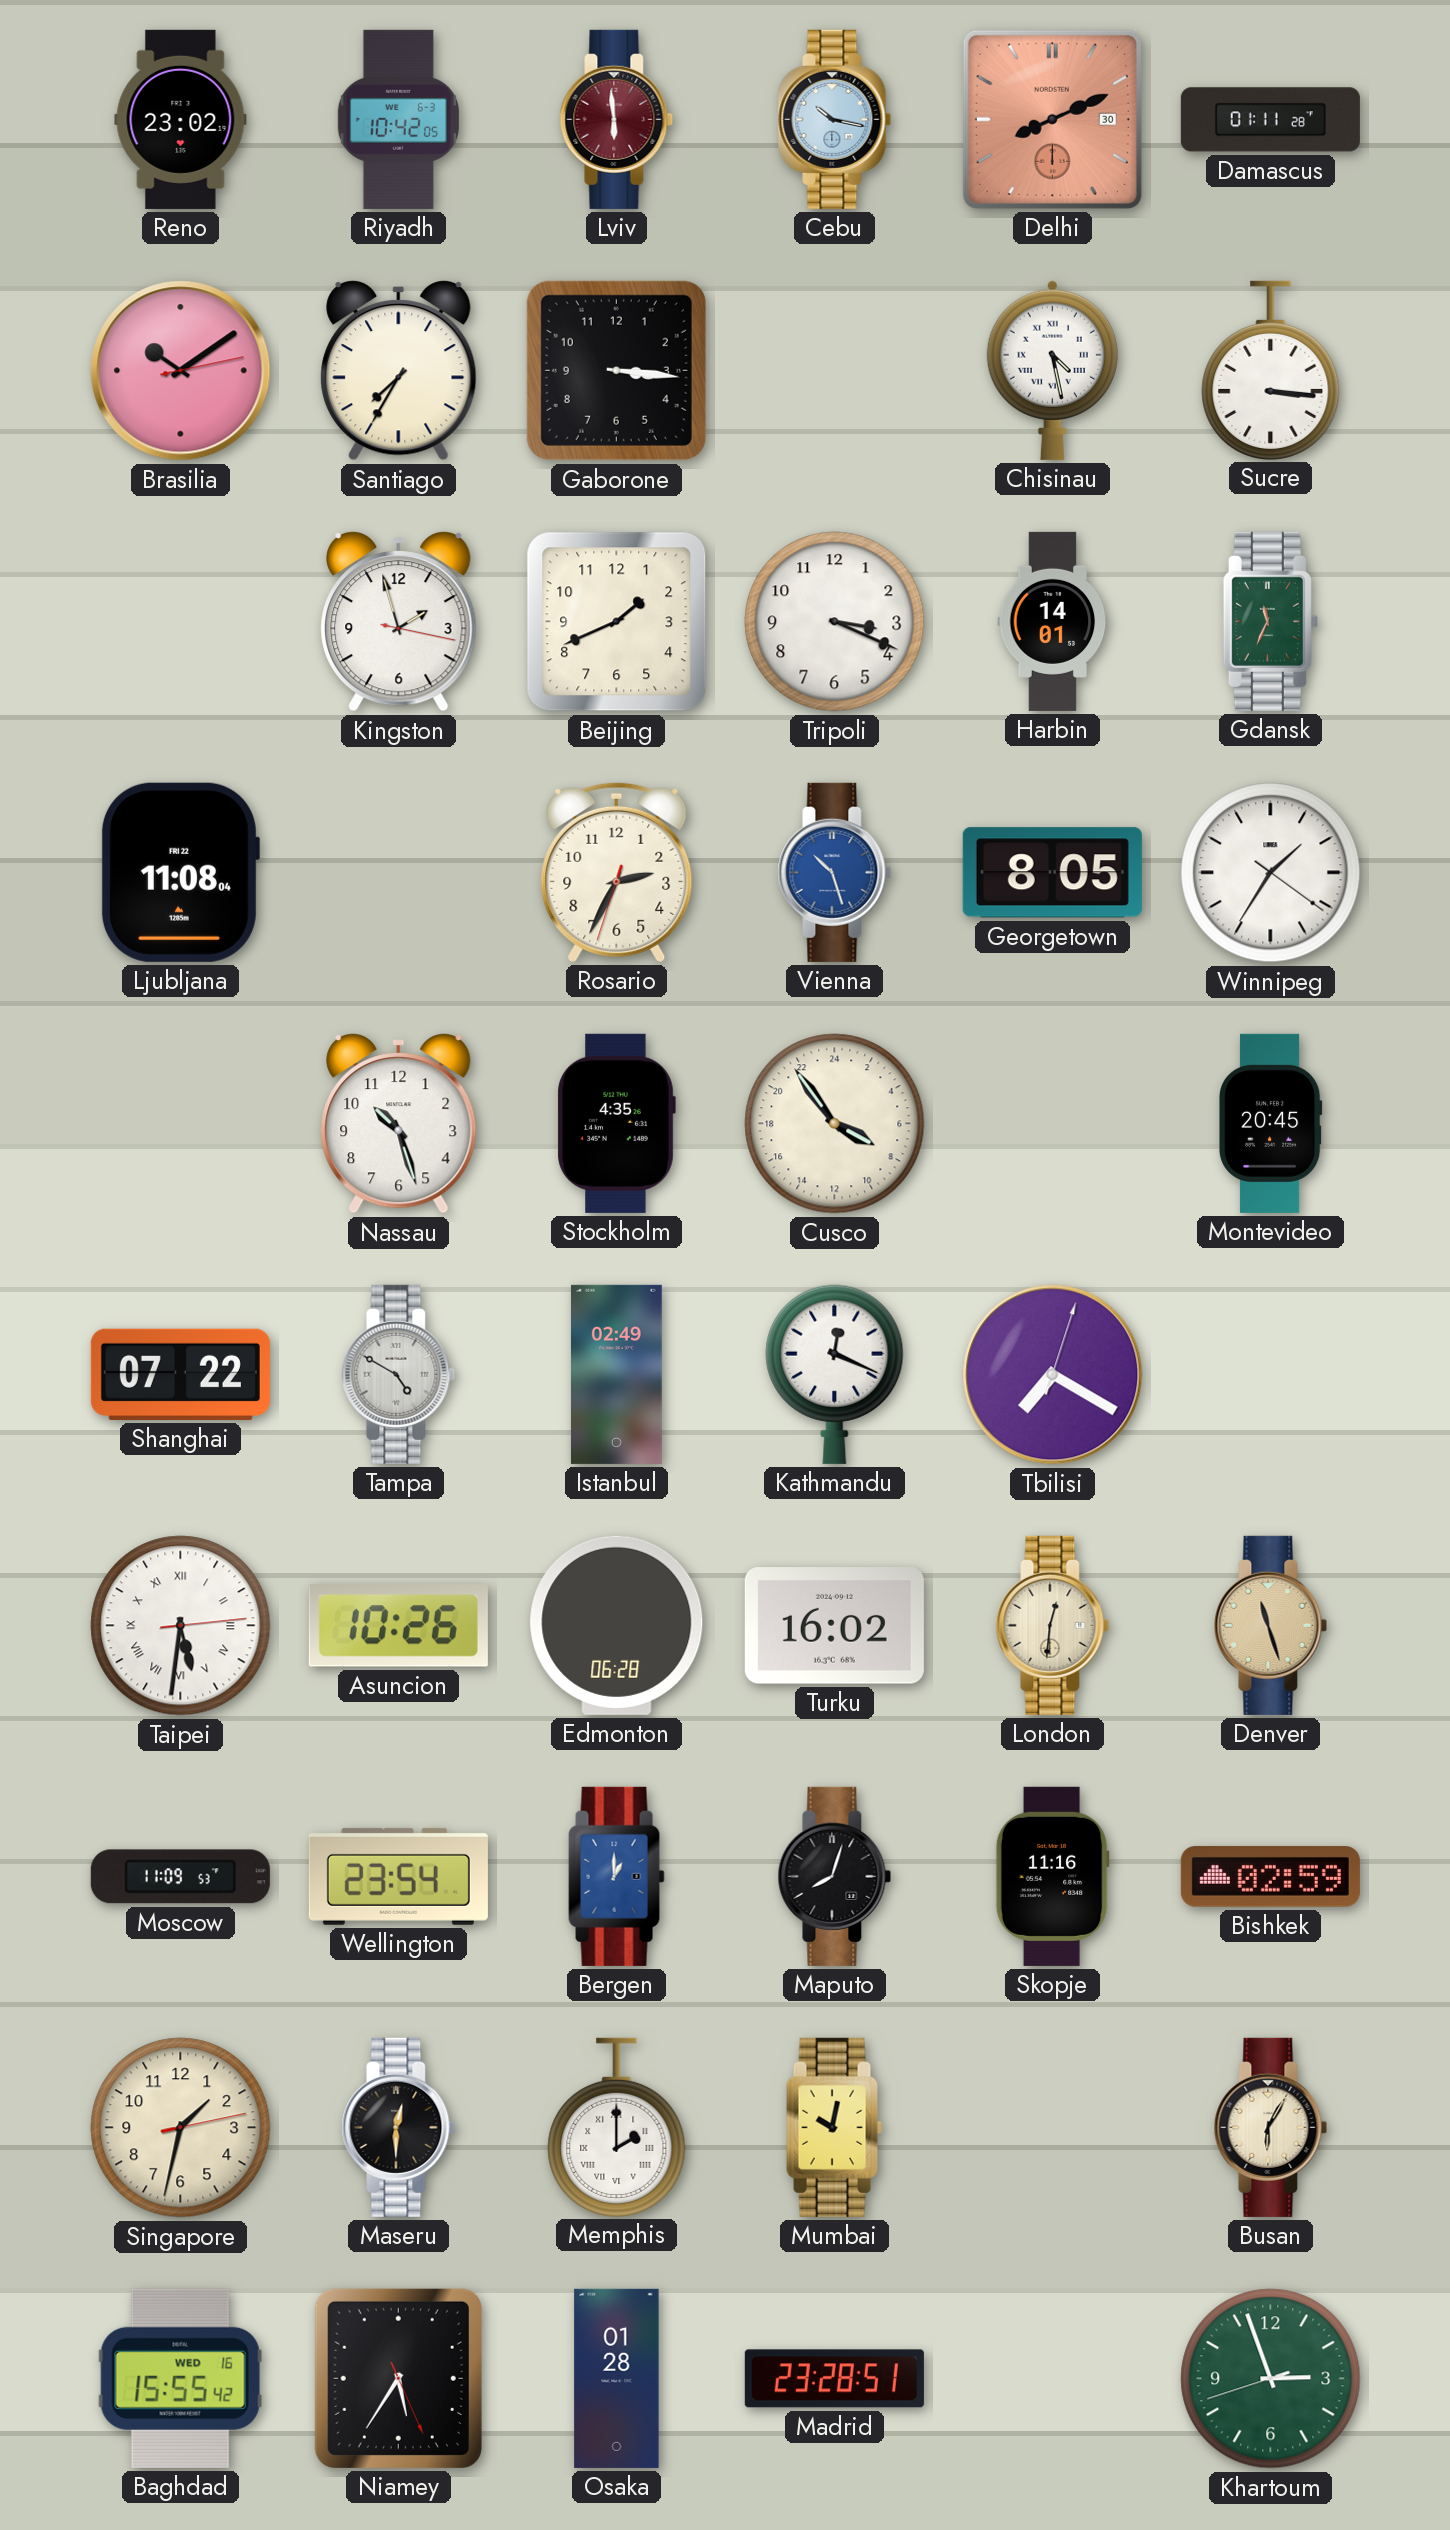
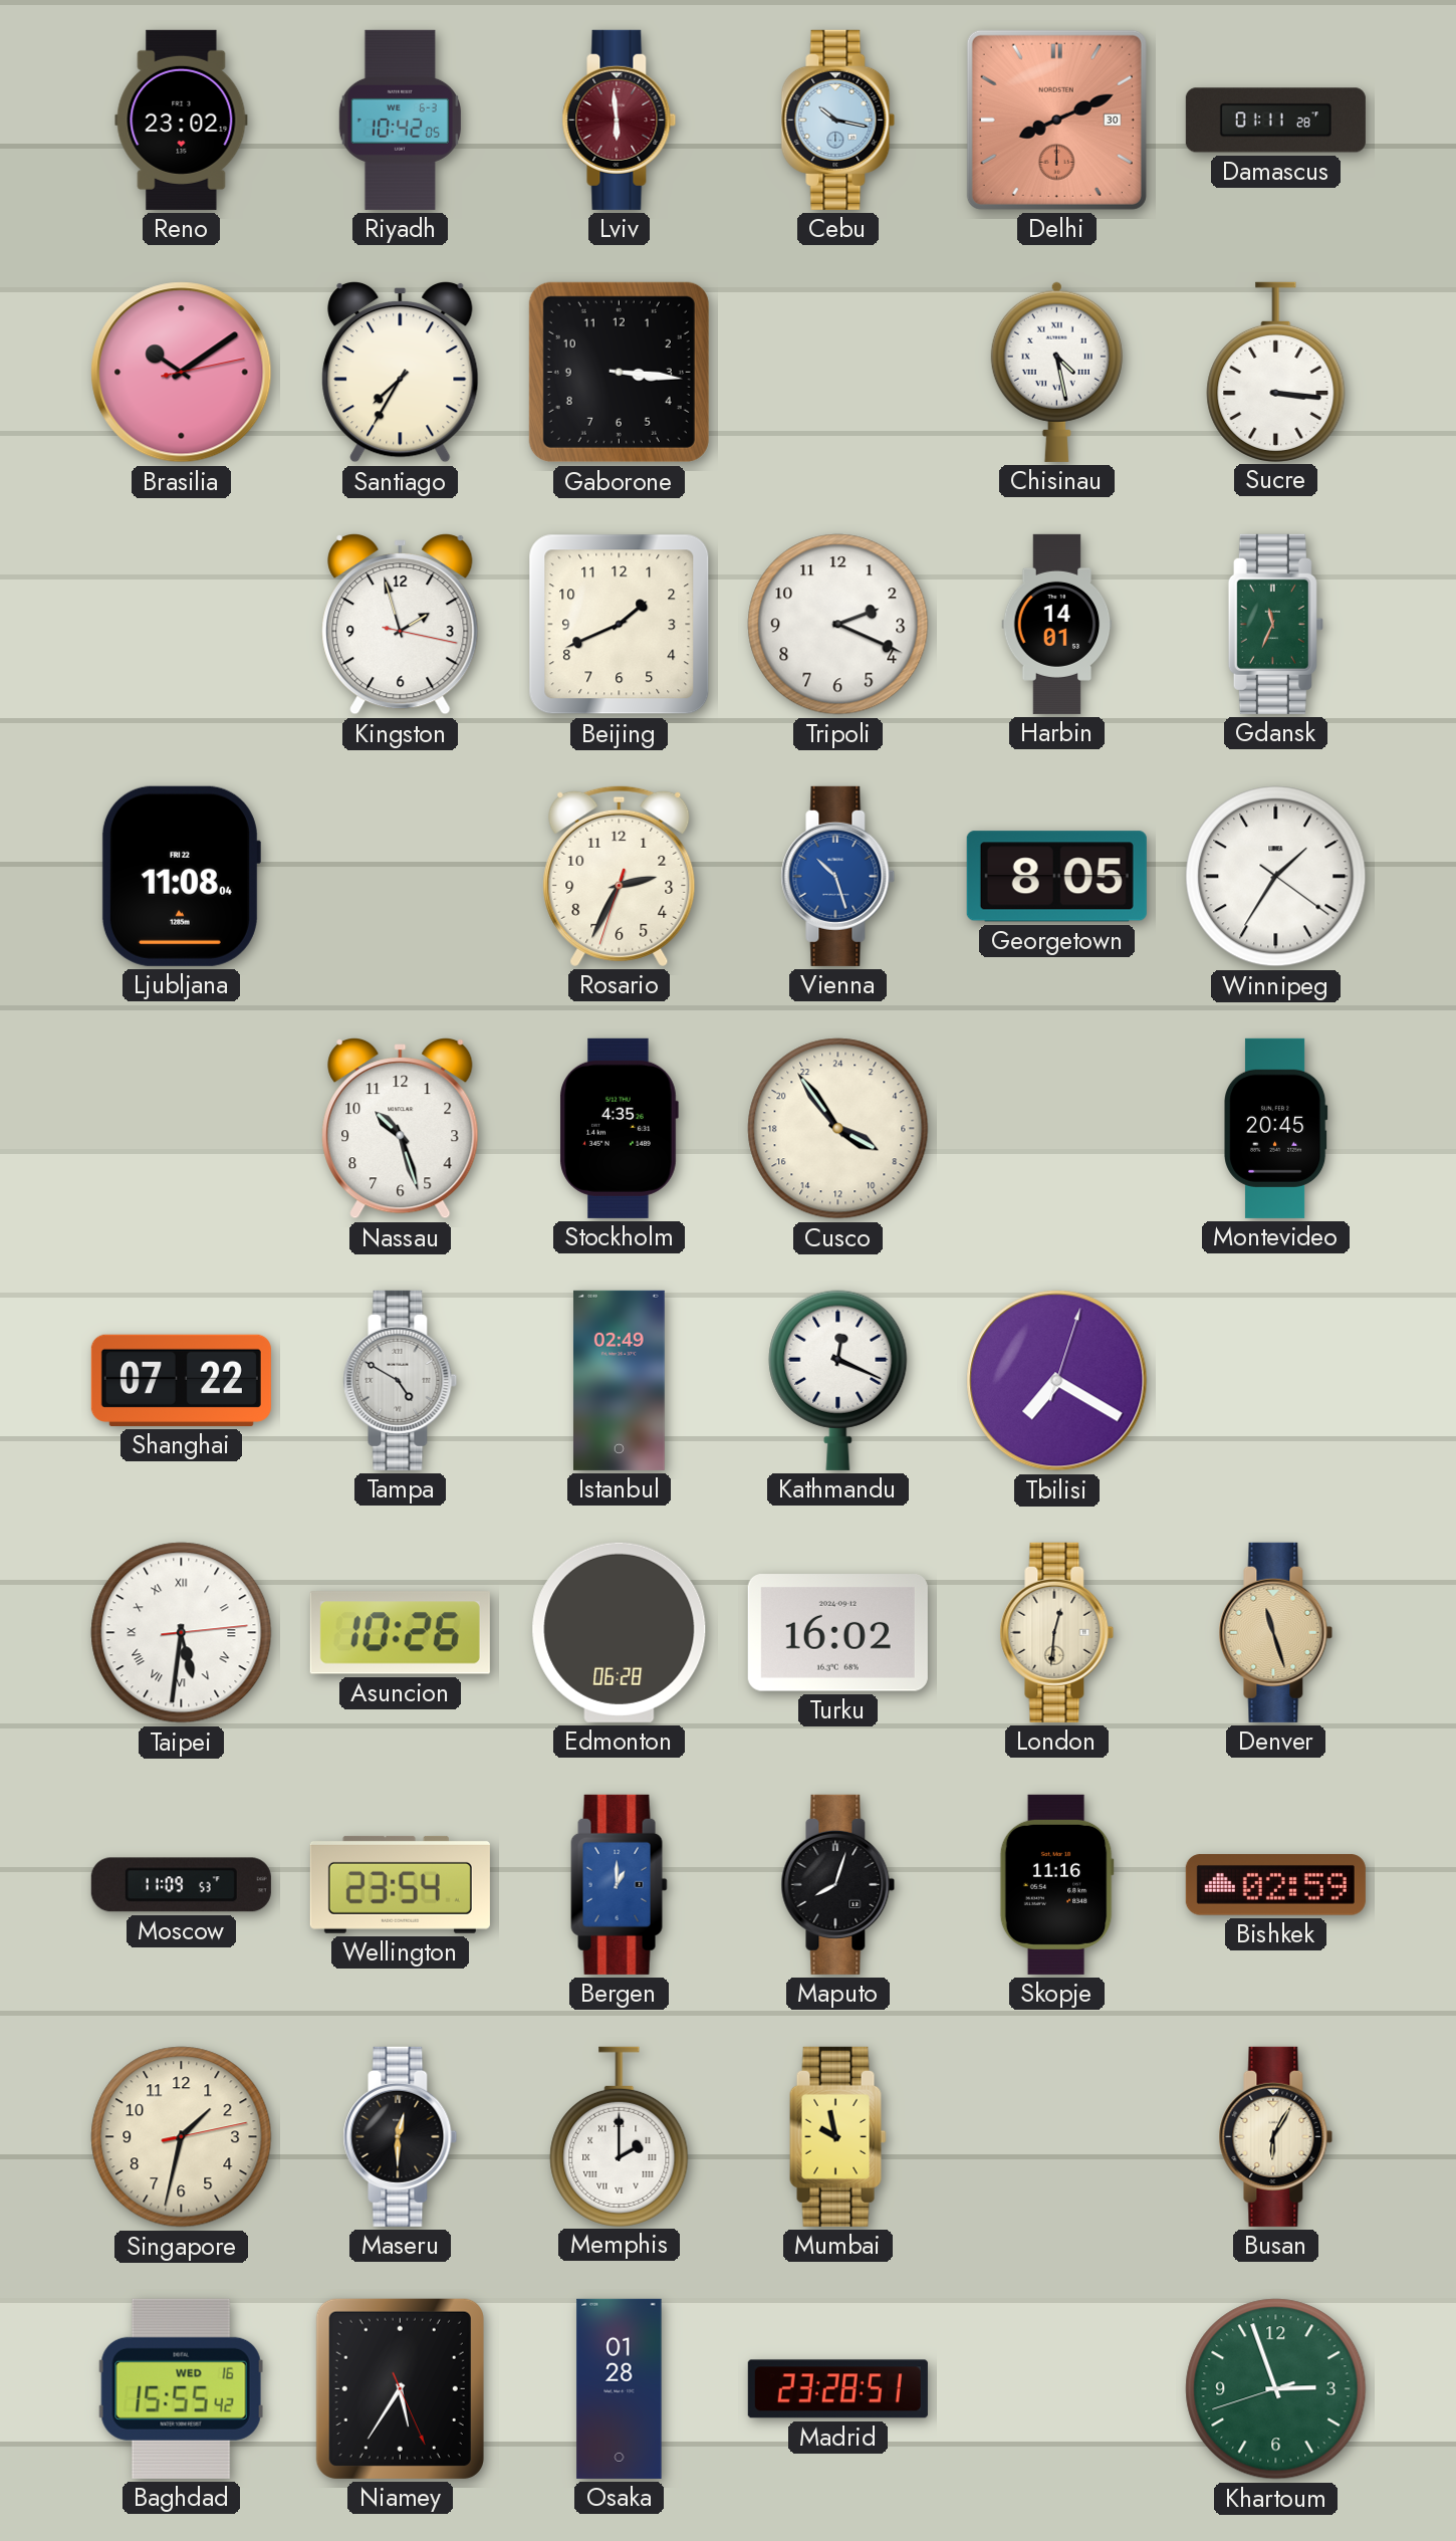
Tripoli: 3:19 -> 2:19 (838, 625)
Mumbai: 10:02 -> 9:58 (838, 2136)
